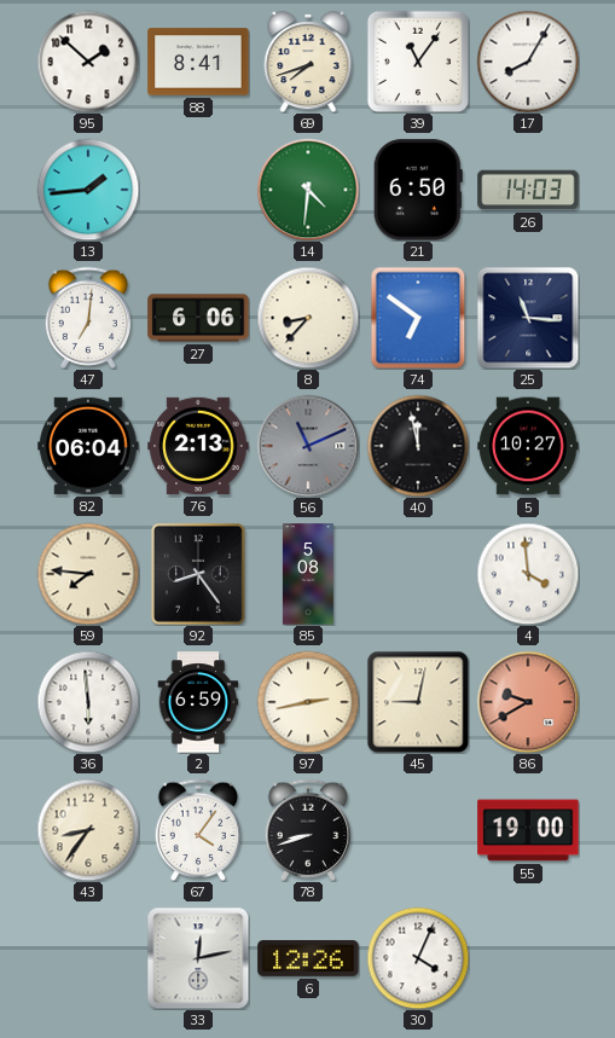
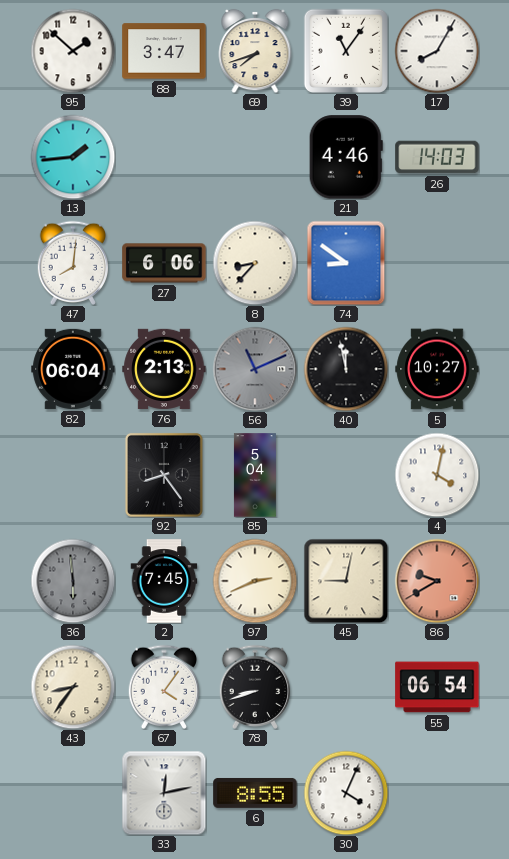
88: 8:41 -> 3:47 (164, 51)
14: 4:31 -> none (308, 190)
21: 6:50 -> 4:46 (346, 157)
47: 7:01 -> 8:01 (73, 263)
74: 6:51 -> 8:51 (346, 263)
25: 11:16 -> none (528, 318)
59: 7:46 -> none (88, 574)
85: 5:08 -> 5:04 (255, 475)
4: 3:59 -> 4:02 (437, 475)
36 dial: white -> grey (73, 581)
2: 6:59 -> 7:45 (164, 581)
97: 2:43 -> 2:41 (255, 581)
55: 19:00 -> 06:54 (437, 687)
6: 12:26 -> 8:55 (255, 793)
